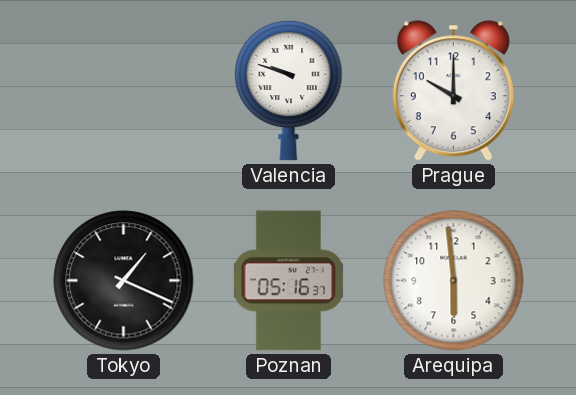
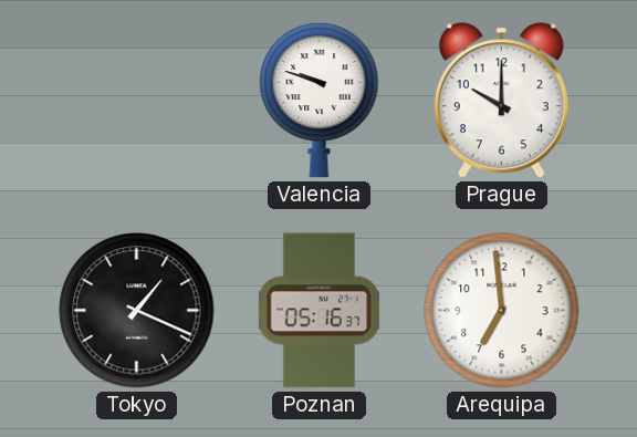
Arequipa: 5:59 -> 6:59 (502, 311)
